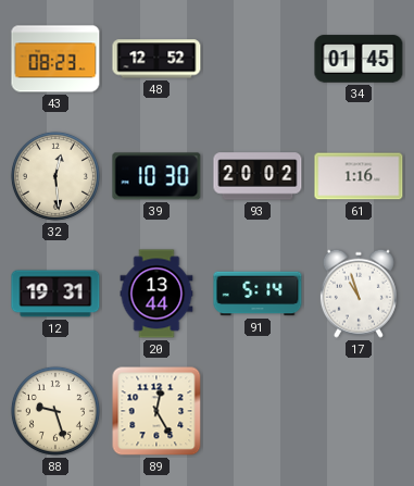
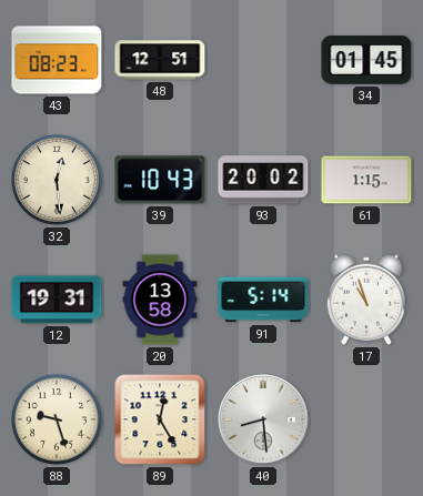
48: 12:52 -> 12:51 (160, 60)
39: 10:30 -> 10:43 (160, 180)
61: 1:16 -> 1:15 (366, 180)
20: 13:44 -> 13:58 (160, 300)
40: none -> 8:29 (264, 421)
